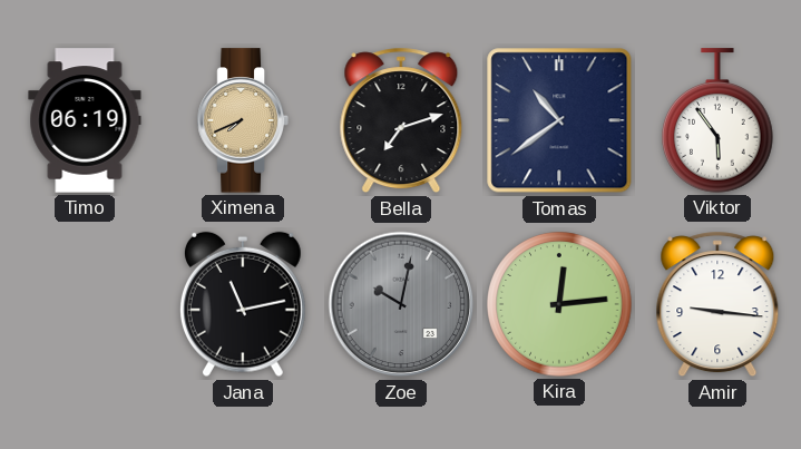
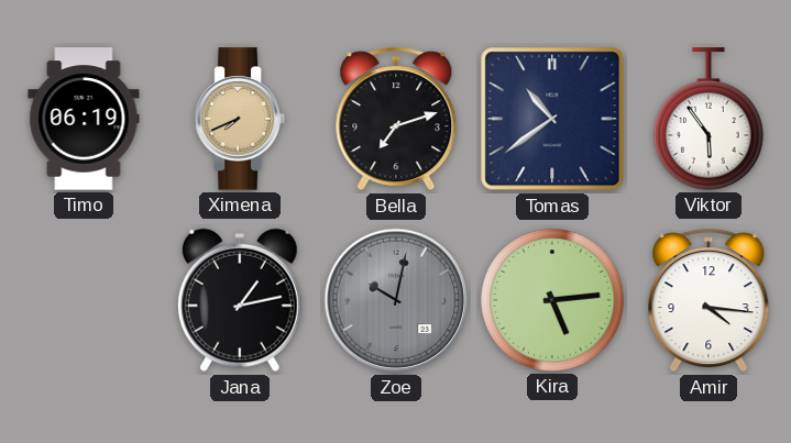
Jana: 11:13 -> 1:13 (240, 300)
Kira: 12:14 -> 5:14 (552, 300)
Amir: 9:16 -> 4:16 (708, 300)
